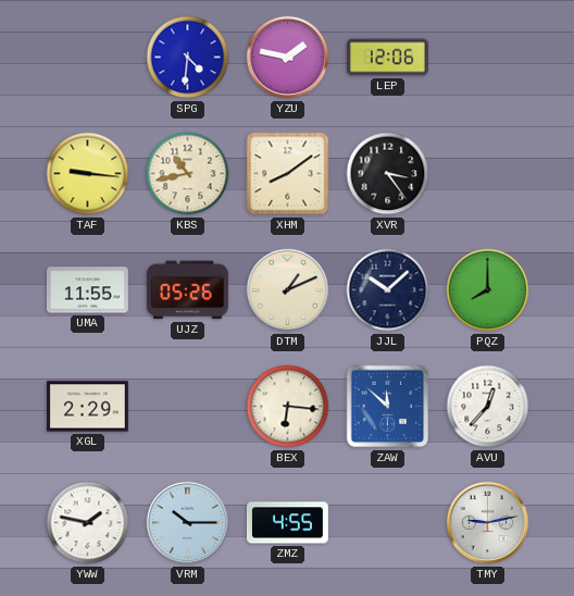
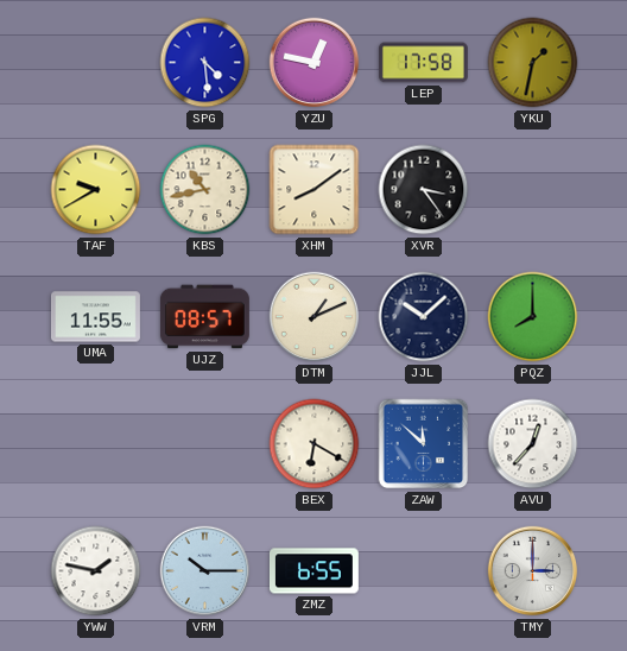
SPG: 4:31 -> 4:29 (205, 63)
YZU: 1:47 -> 12:47 (315, 63)
LEP: 12:06 -> 17:58 (423, 63)
YKU: none -> 1:32 (533, 63)
TAF: 9:16 -> 9:40 (96, 190)
UJZ: 05:26 -> 08:57 (204, 317)
XGL: 2:29 -> none (87, 407)
BEX: 6:16 -> 6:20 (315, 444)
ZMZ: 4:55 -> 6:55 (313, 571)
TMY: 9:13 -> 3:00 (533, 571)
